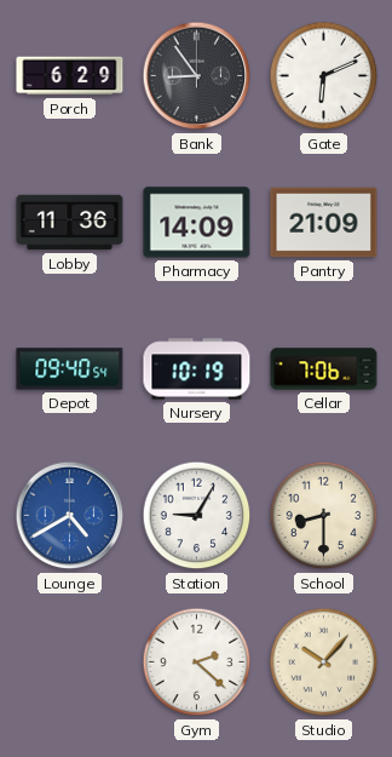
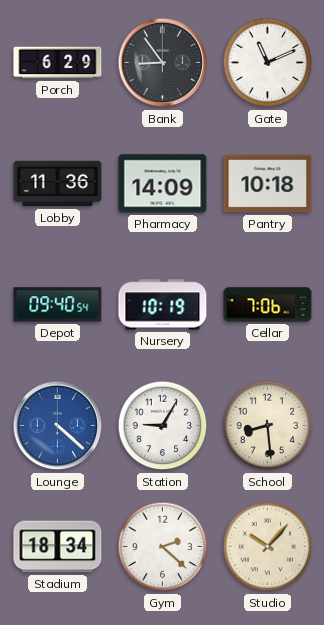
Gate: 6:11 -> 11:11 (268, 63)
Pantry: 21:09 -> 10:18 (268, 184)
Lounge: 4:40 -> 4:22 (58, 426)
School: 8:30 -> 8:29 (268, 426)
Stadium: none -> 18:34 (58, 547)
